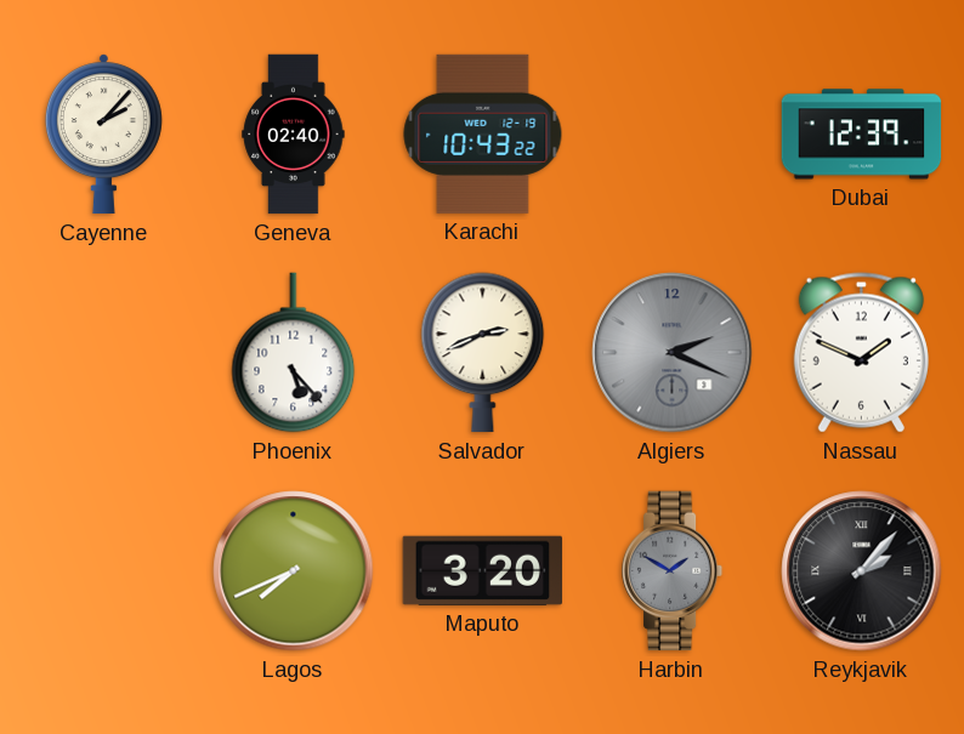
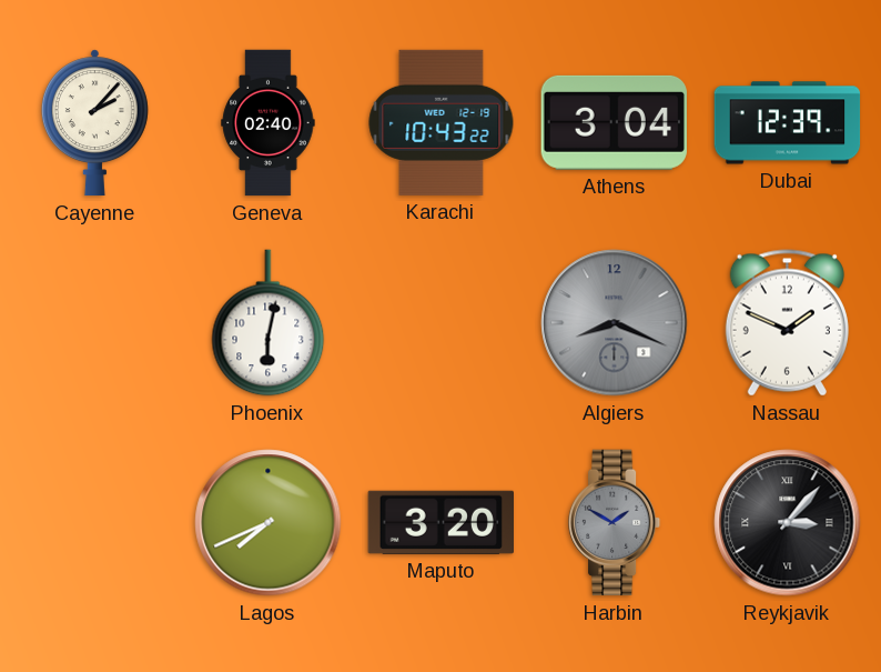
Athens: none -> 3:04 (614, 122)
Phoenix: 5:23 -> 6:02 (269, 323)
Salvador: 2:41 -> none (483, 353)
Algiers: 2:19 -> 8:19 (615, 323)
Reykjavik: 2:07 -> 3:07 (788, 523)
